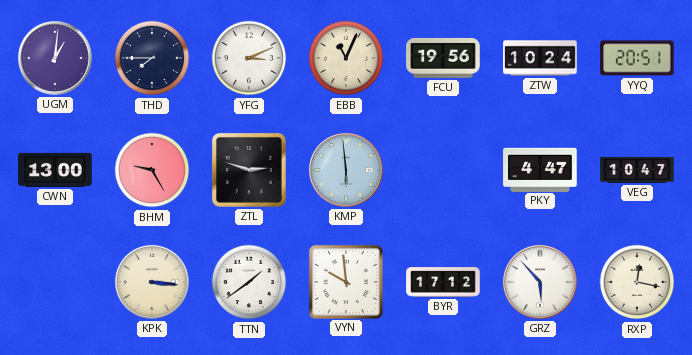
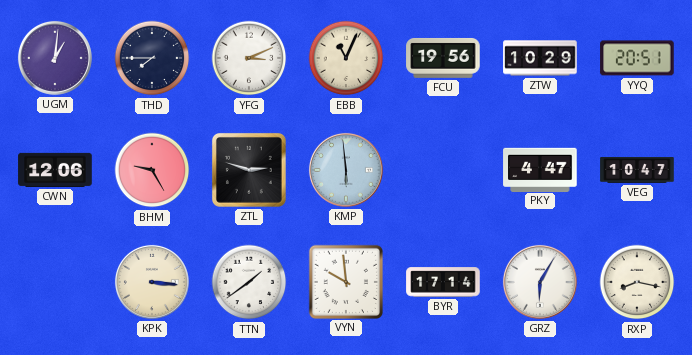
ZTW: 10:24 -> 10:29 (540, 58)
CWN: 13:00 -> 12:06 (55, 170)
BYR: 17:12 -> 17:14 (443, 282)
GRZ: 5:53 -> 6:05 (540, 282)
RXP: 12:17 -> 8:17 (637, 282)
